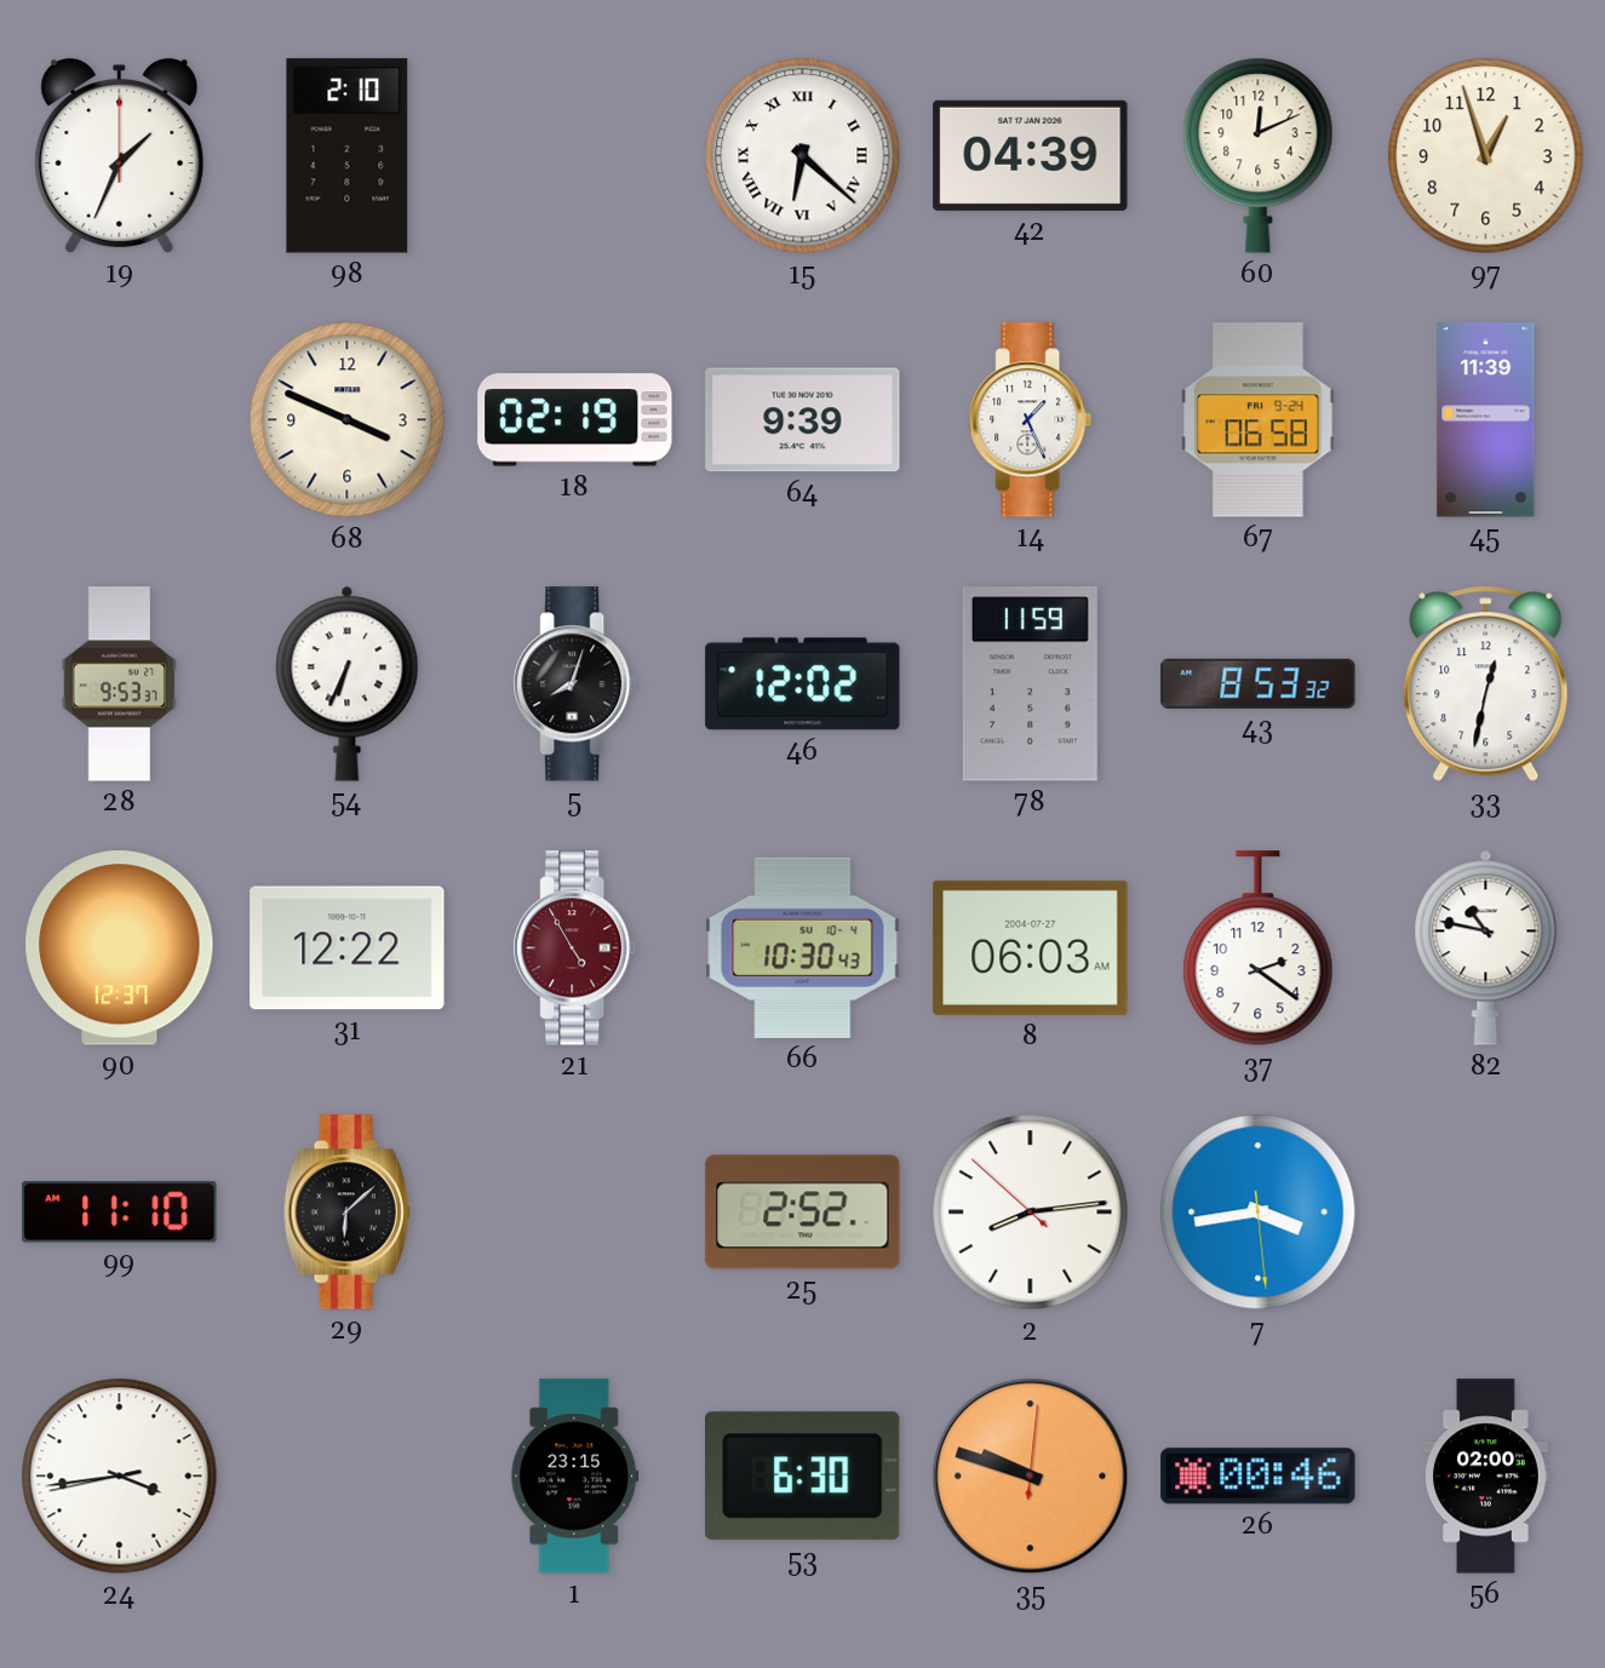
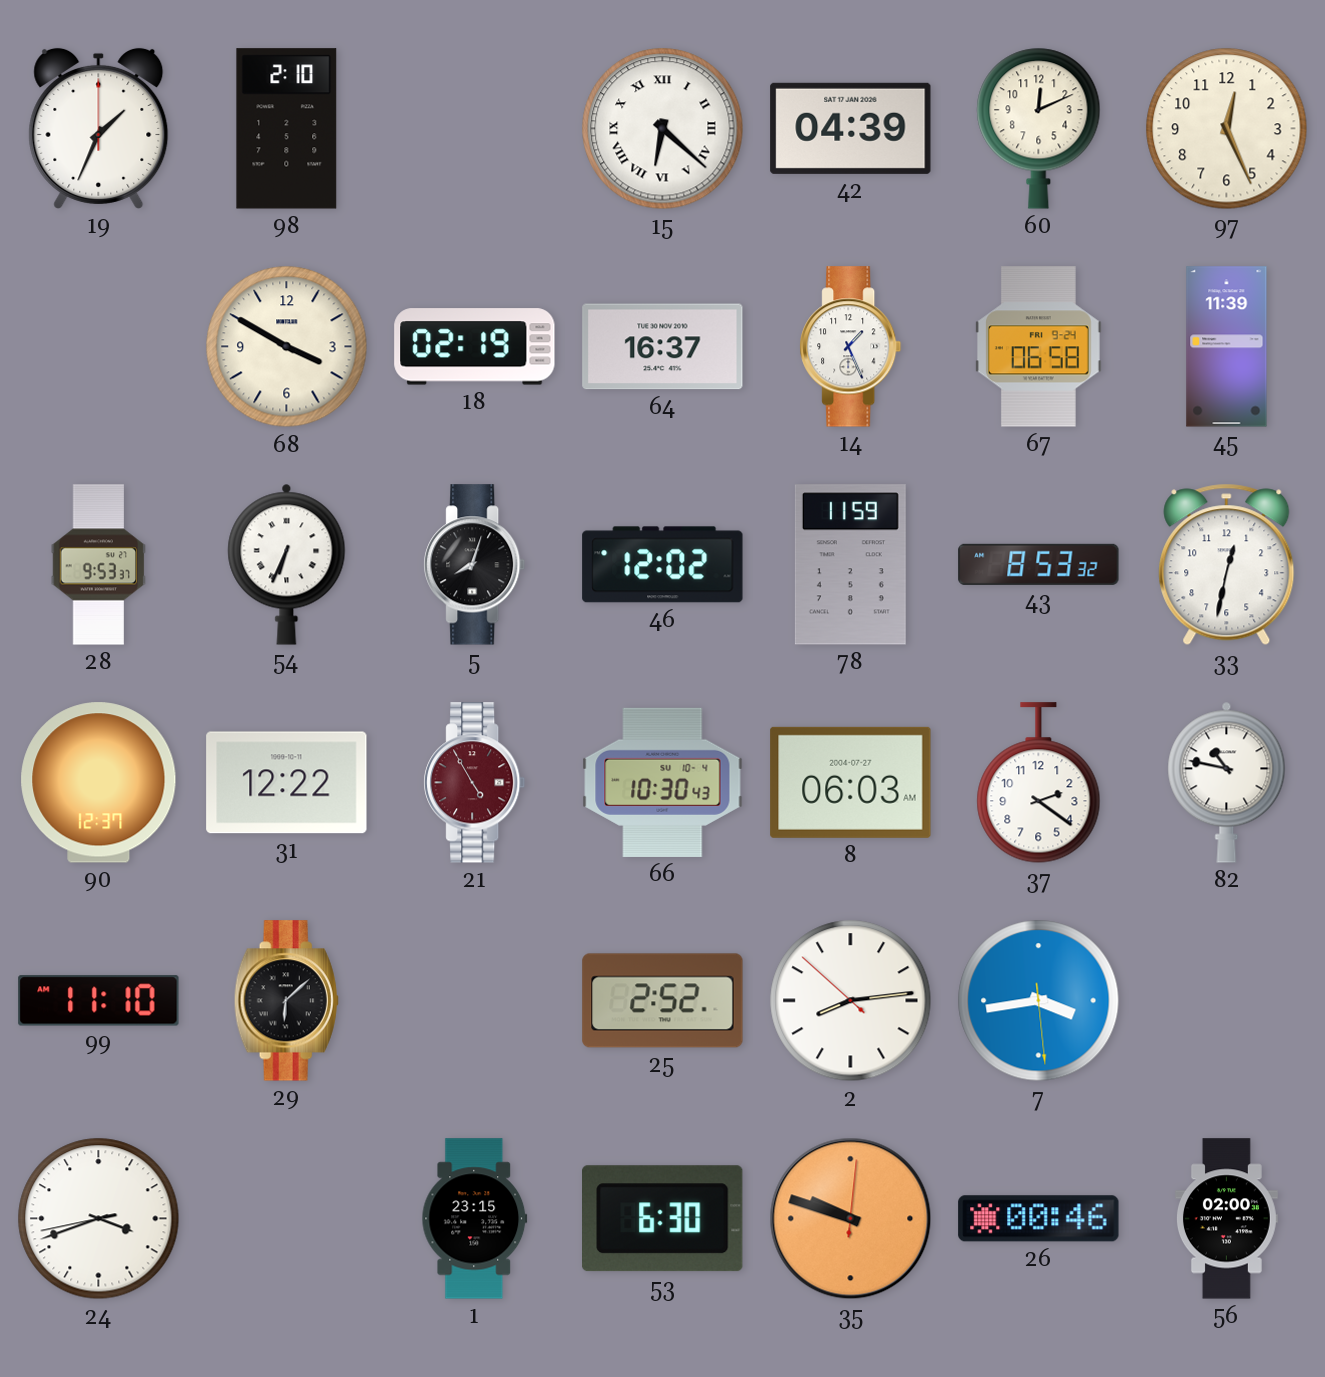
97: 12:57 -> 12:26 (1227, 129)
68: 3:49 -> 3:50 (287, 347)
64: 9:39 -> 16:37 (663, 347)
24: 3:43 -> 3:41 (99, 1219)
